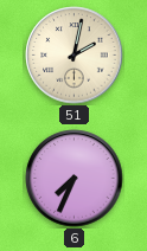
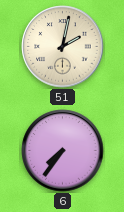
6: 7:34 -> 7:36 (63, 151)
